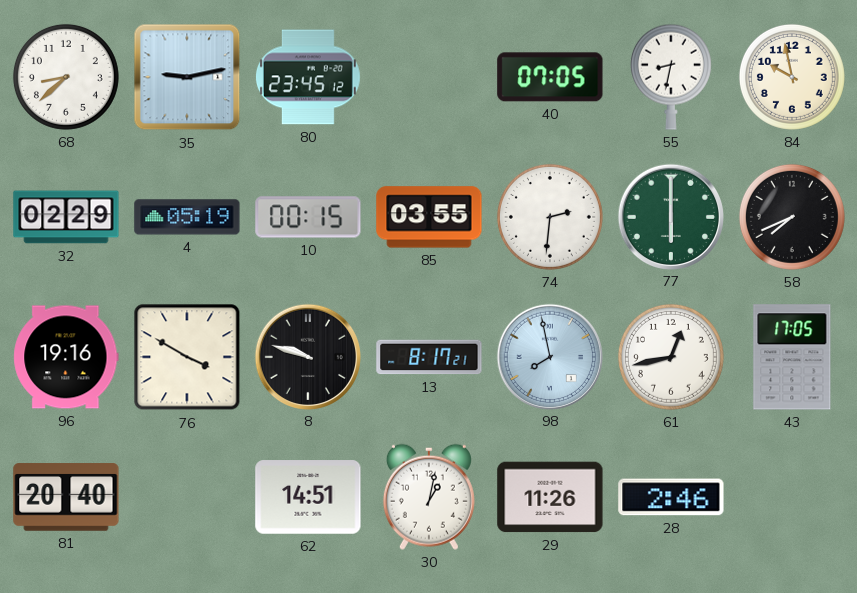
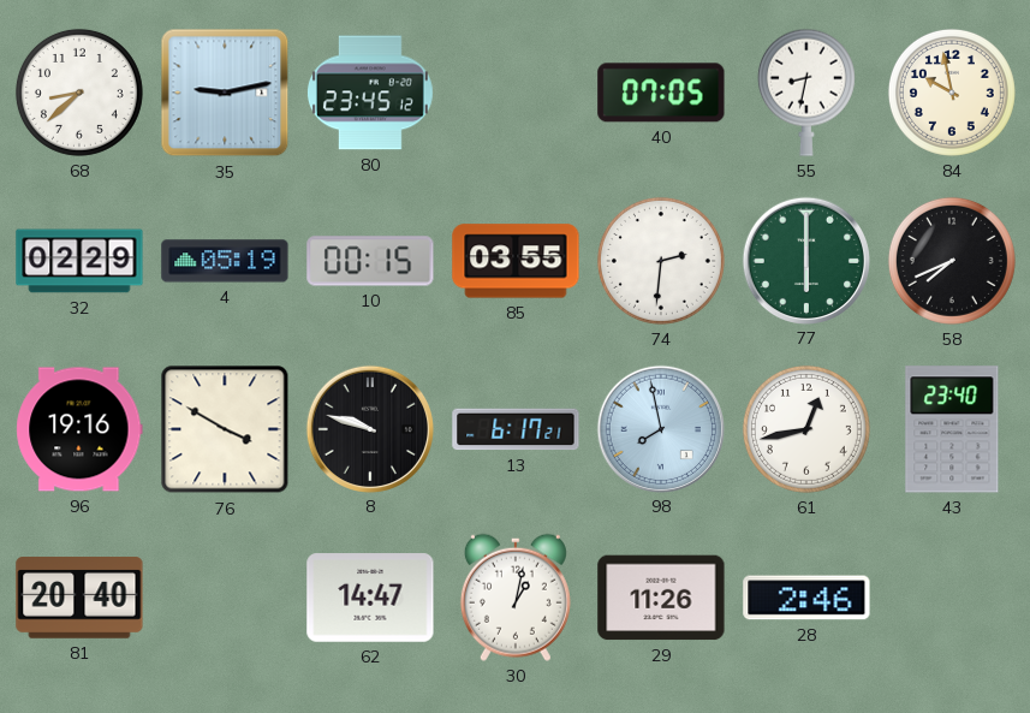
13: 8:17 -> 6:17 (516, 429)
43: 17:05 -> 23:40 (952, 429)
62: 14:51 -> 14:47 (370, 598)
